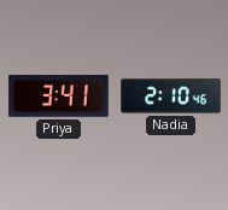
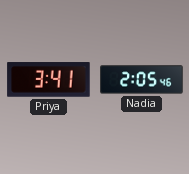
Nadia: 2:10 -> 2:05 (142, 80)
